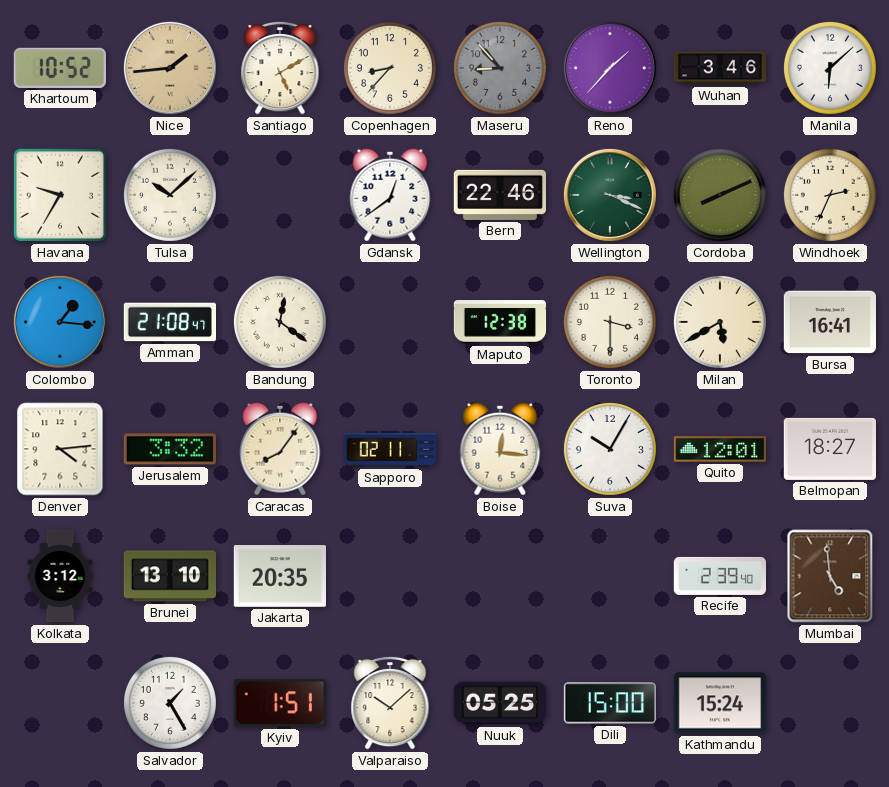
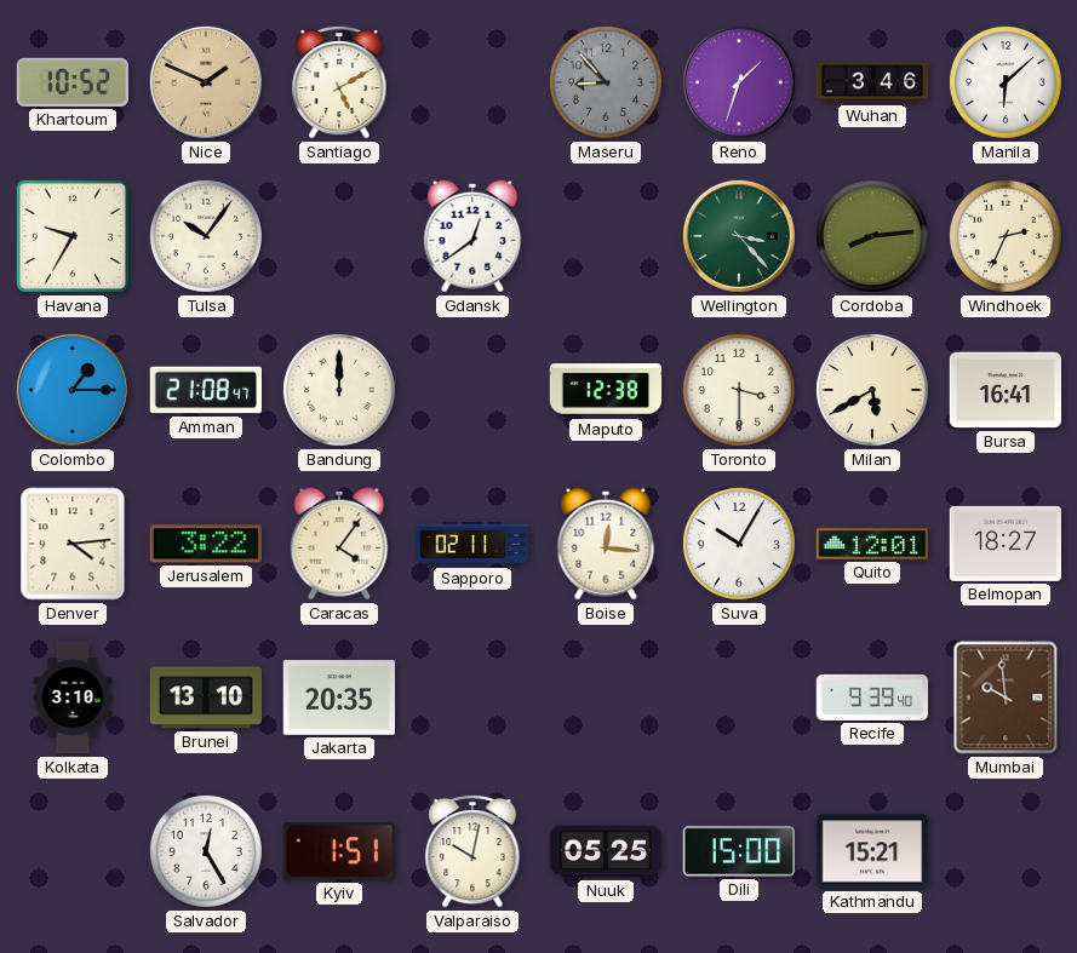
Nice: 1:44 -> 1:49 (206, 82)
Copenhagen: 8:37 -> none (390, 68)
Reno: 1:37 -> 1:33 (739, 82)
Tulsa: 10:08 -> 10:06 (206, 236)
Bern: 22:46 -> none (499, 195)
Wellington: 3:19 -> 3:23 (739, 236)
Cordoba: 8:11 -> 8:14 (872, 236)
Colombo: 1:16 -> 1:15 (73, 390)
Bandung: 12:21 -> 12:00 (339, 390)
Jerusalem: 3:32 -> 3:22 (205, 544)
Caracas: 8:06 -> 4:06 (339, 544)
Kolkata: 3:12 -> 3:10 (73, 697)
Recife: 2:39 -> 9:39 (871, 697)
Mumbai: 4:59 -> 9:59 (1006, 697)
Salvador: 1:25 -> 12:25 (206, 851)
Valparaiso: 10:08 -> 10:02 (472, 851)
Kathmandu: 15:24 -> 15:21 (871, 851)
